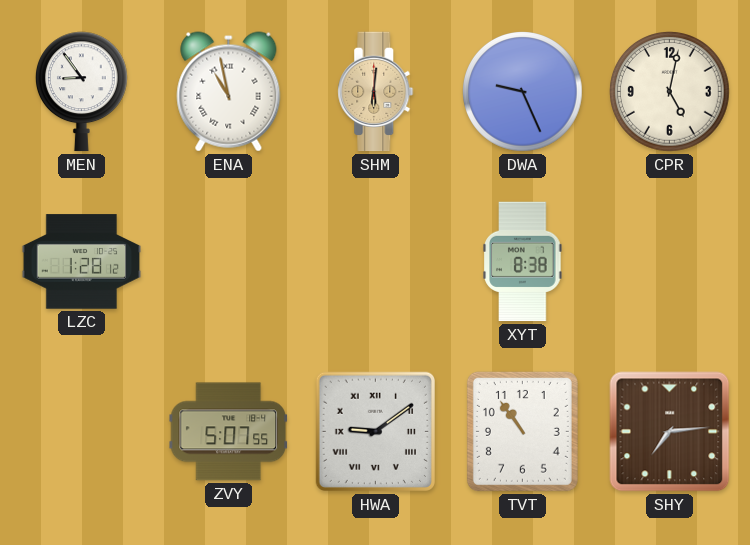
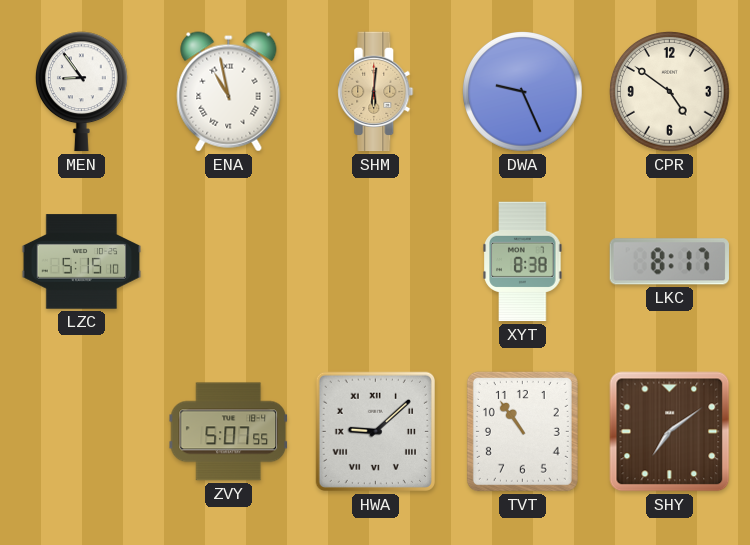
CPR: 5:02 -> 4:51 (670, 92)
LZC: 1:28 -> 5:15 (82, 262)
LKC: none -> 8:17 (669, 262)
HWA: 9:09 -> 9:08 (375, 431)
SHY: 7:14 -> 7:09 (670, 432)
